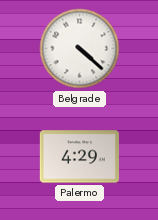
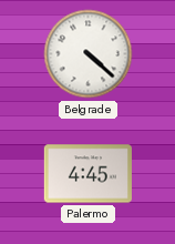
Palermo: 4:29 -> 4:45 (87, 174)
